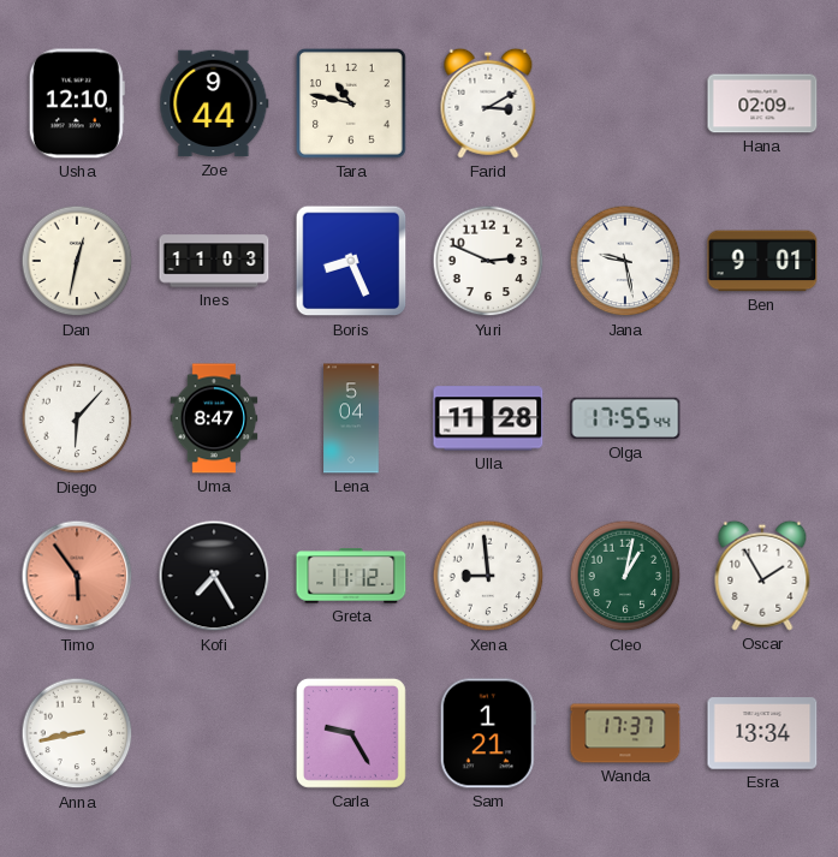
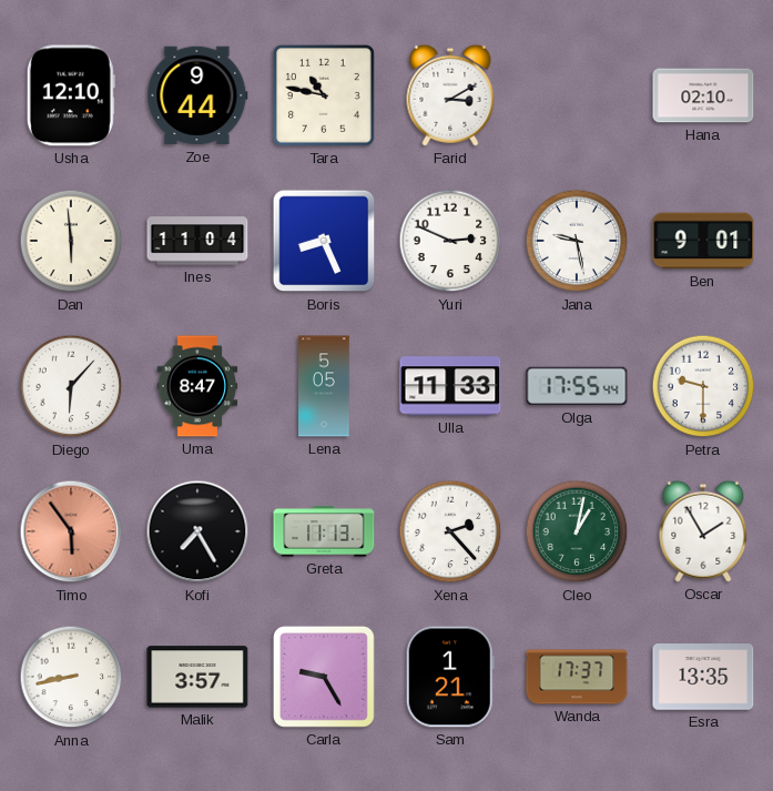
Hana: 02:09 -> 02:10 (703, 95)
Dan: 12:32 -> 5:59 (71, 241)
Ines: 11:03 -> 11:04 (197, 241)
Lena: 5:04 -> 5:05 (324, 386)
Ulla: 11:28 -> 11:33 (450, 386)
Petra: none -> 9:30 (703, 386)
Greta: 11:12 -> 11:13 (324, 531)
Xena: 8:59 -> 2:23 (450, 531)
Malik: none -> 3:57 (197, 677)
Esra: 13:34 -> 13:35 (703, 677)
